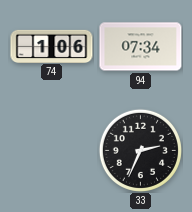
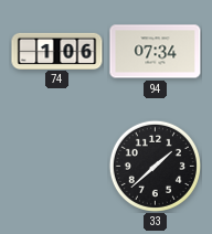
33: 2:34 -> 1:38 (155, 166)
